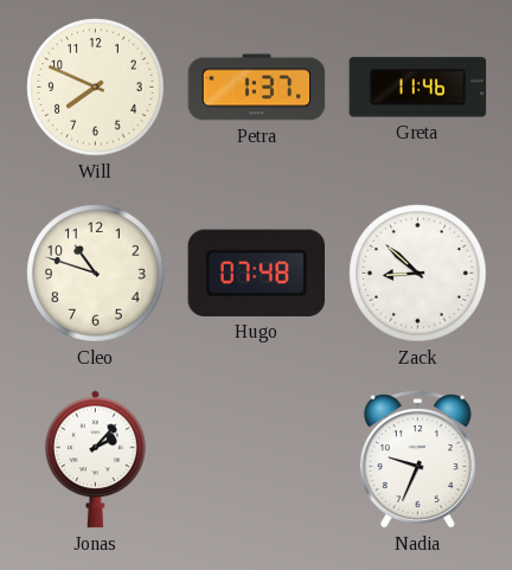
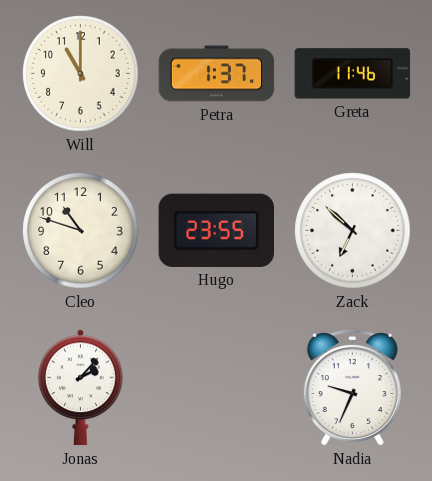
Will: 7:49 -> 11:00 (81, 74)
Hugo: 07:48 -> 23:55 (216, 230)
Zack: 8:52 -> 6:52 (353, 231)
